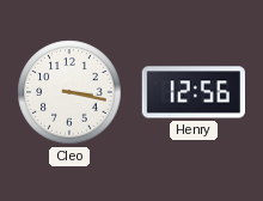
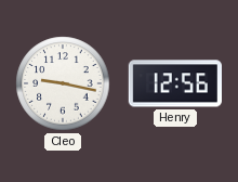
Cleo: 3:17 -> 9:17 (63, 83)
